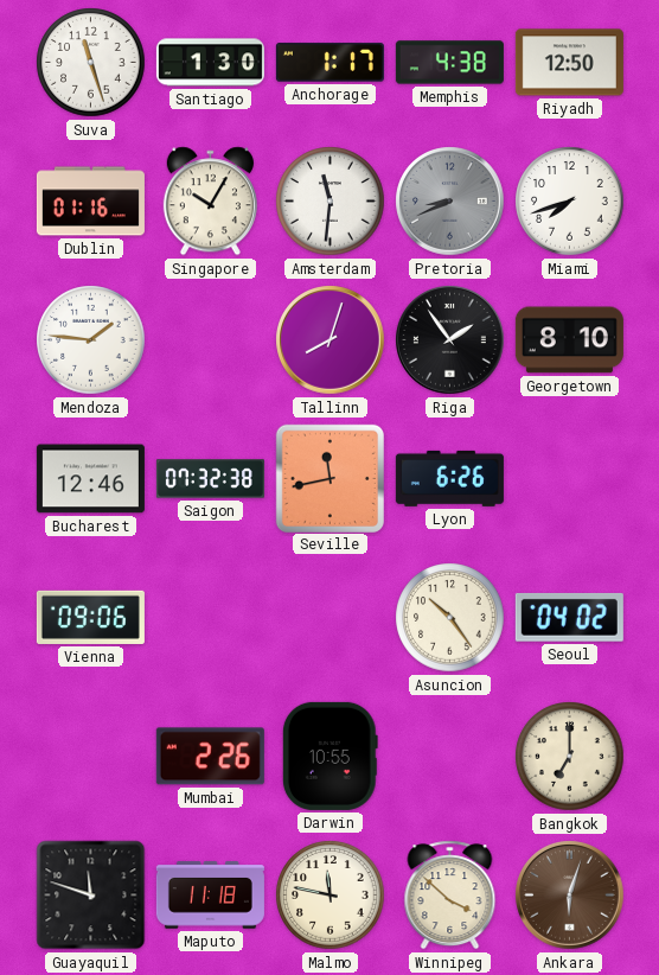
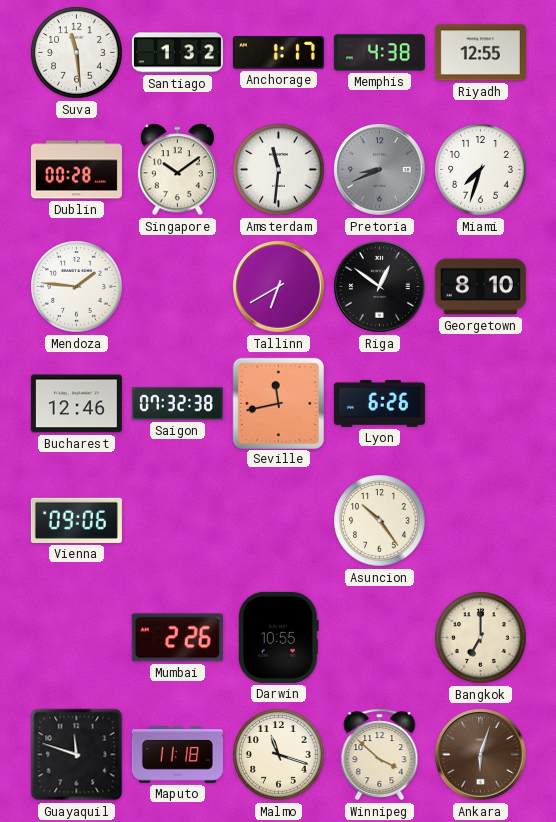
Suva: 11:27 -> 11:29 (77, 53)
Santiago: 1:30 -> 1:32 (177, 53)
Riyadh: 12:50 -> 12:55 (480, 53)
Dublin: 01:16 -> 00:28 (76, 170)
Singapore: 10:05 -> 10:09 (177, 170)
Miami: 7:42 -> 7:33 (481, 170)
Tallinn: 8:03 -> 6:40 (279, 287)
Riga: 1:54 -> 12:51 (380, 287)
Seoul: 04:02 -> none (569, 617)
Malmo: 11:47 -> 11:18 (279, 755)
